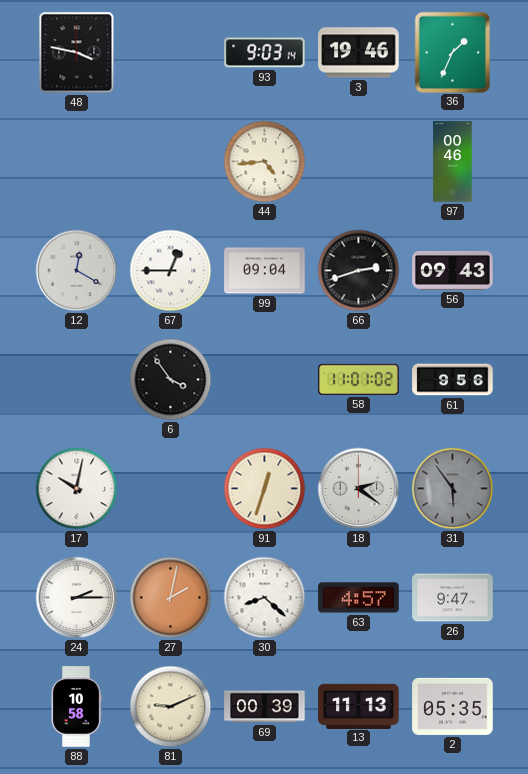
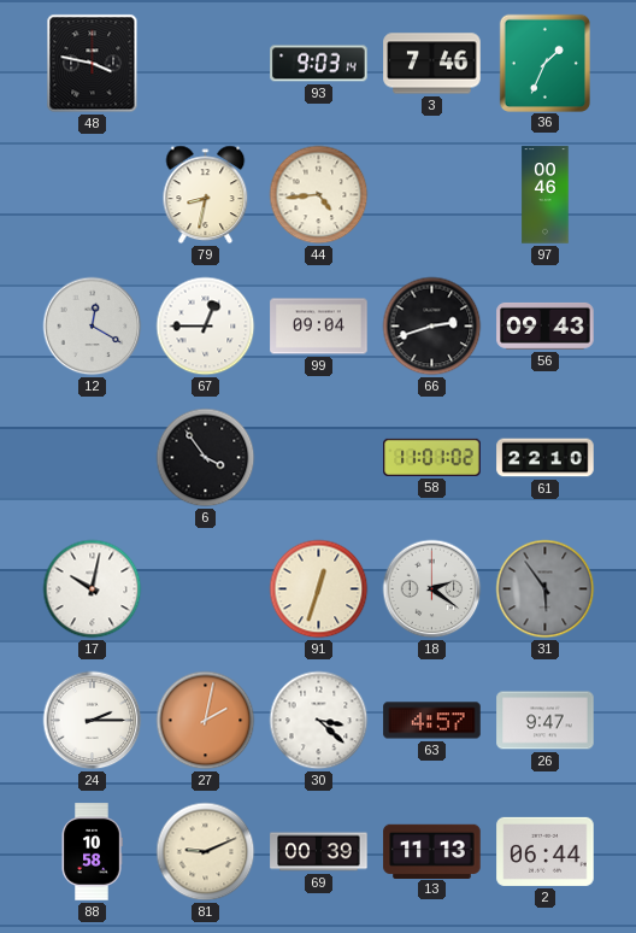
3: 19:46 -> 7:46 (432, 64)
79: none -> 8:32 (206, 195)
61: 9:56 -> 22:10 (546, 458)
30: 8:22 -> 3:22 (319, 721)
2: 05:35 -> 06:44 (546, 851)
